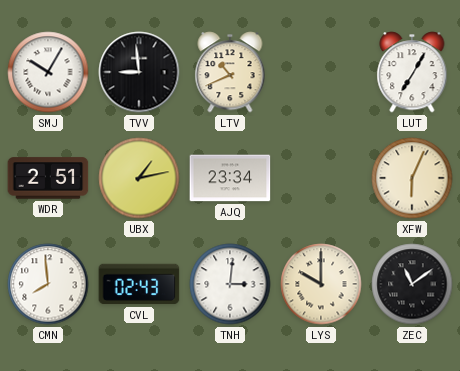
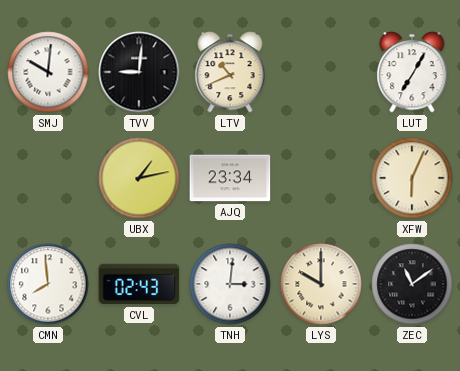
SMJ: 10:05 -> 10:01 (48, 72)
TVV: 8:59 -> 9:01 (139, 72)
WDR: 2:51 -> none (48, 178)
